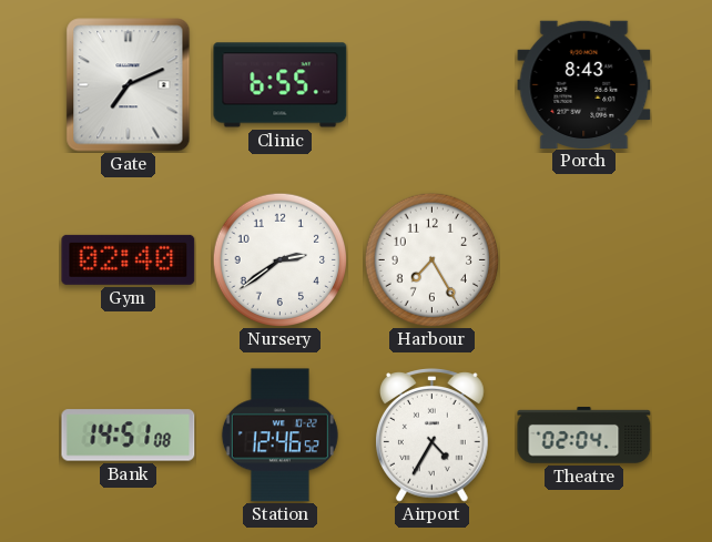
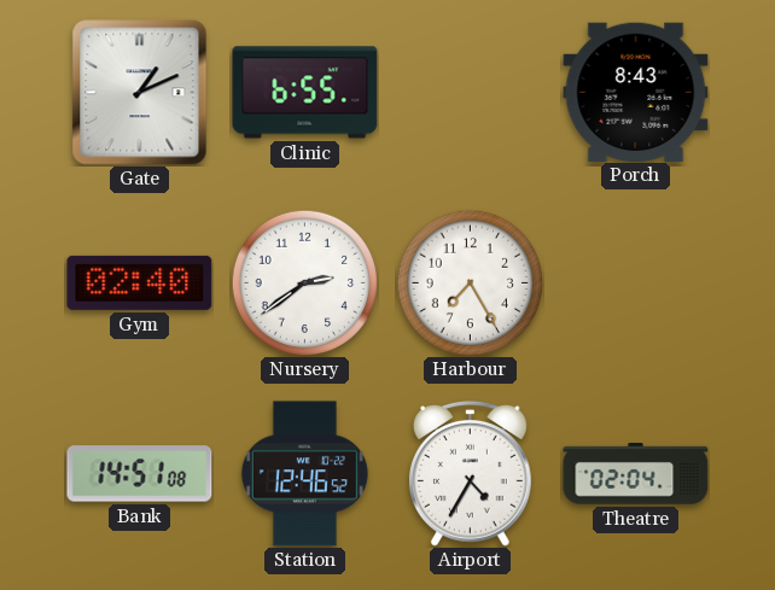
Gate: 7:11 -> 1:11 (140, 93)
